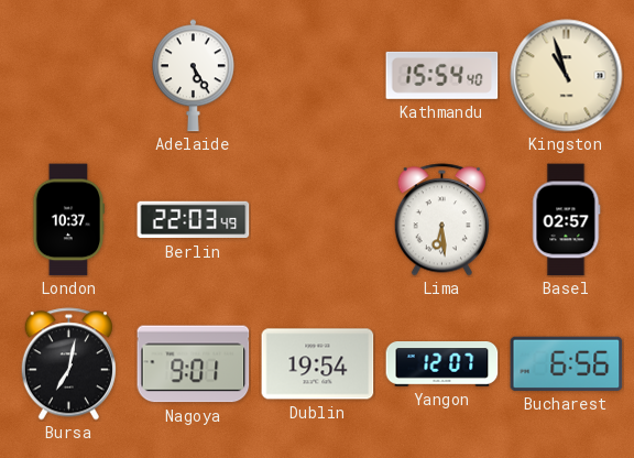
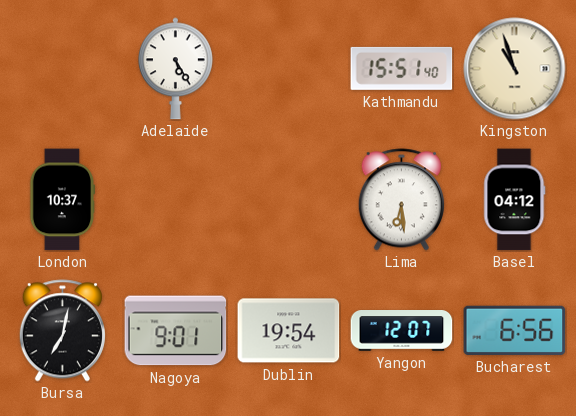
Kathmandu: 15:54 -> 15:51 (402, 68)
Berlin: 22:03 -> none (194, 220)
Basel: 02:57 -> 04:12 (515, 200)
